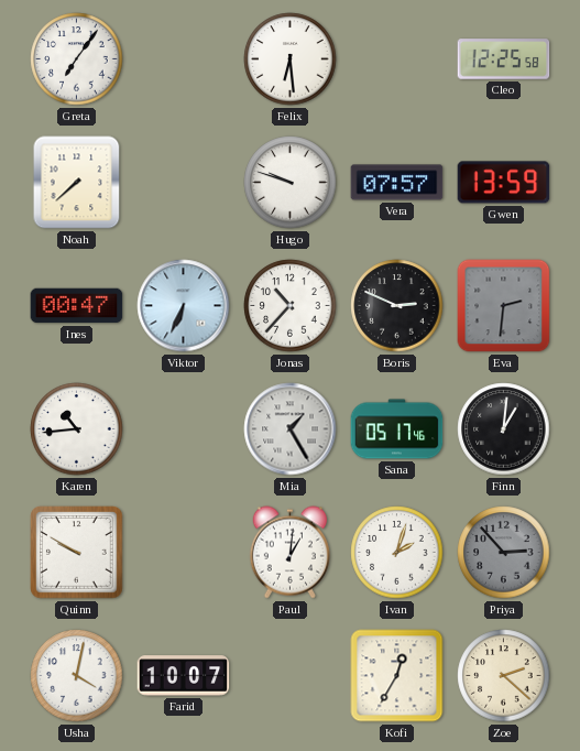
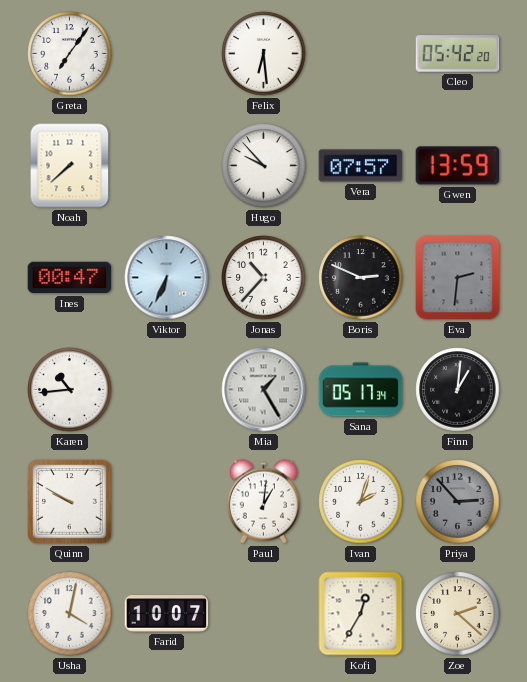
Cleo: 12:25 -> 05:42 (458, 54)
Hugo: 9:48 -> 9:53 (264, 166)
Sana: 05:17:46 -> 05:17:34 (361, 390)
